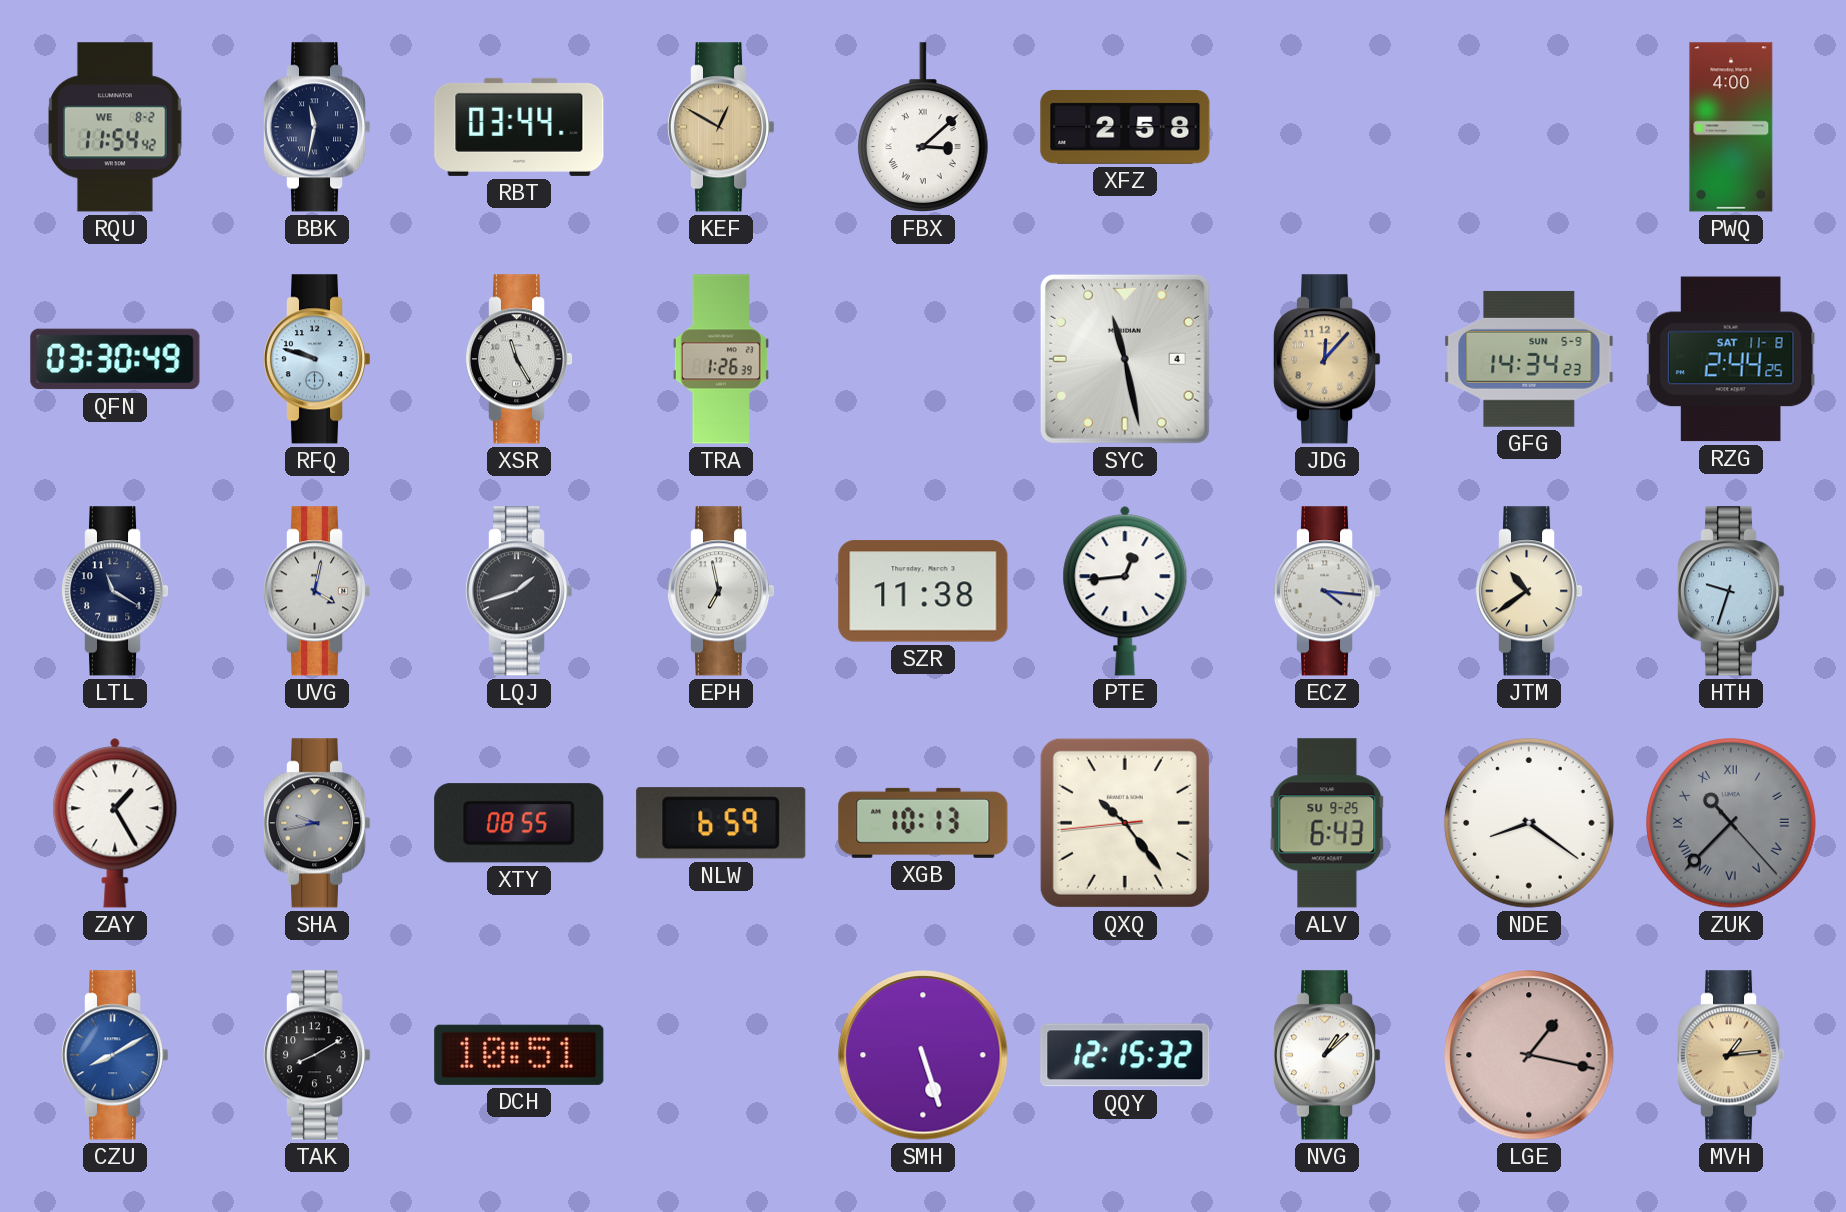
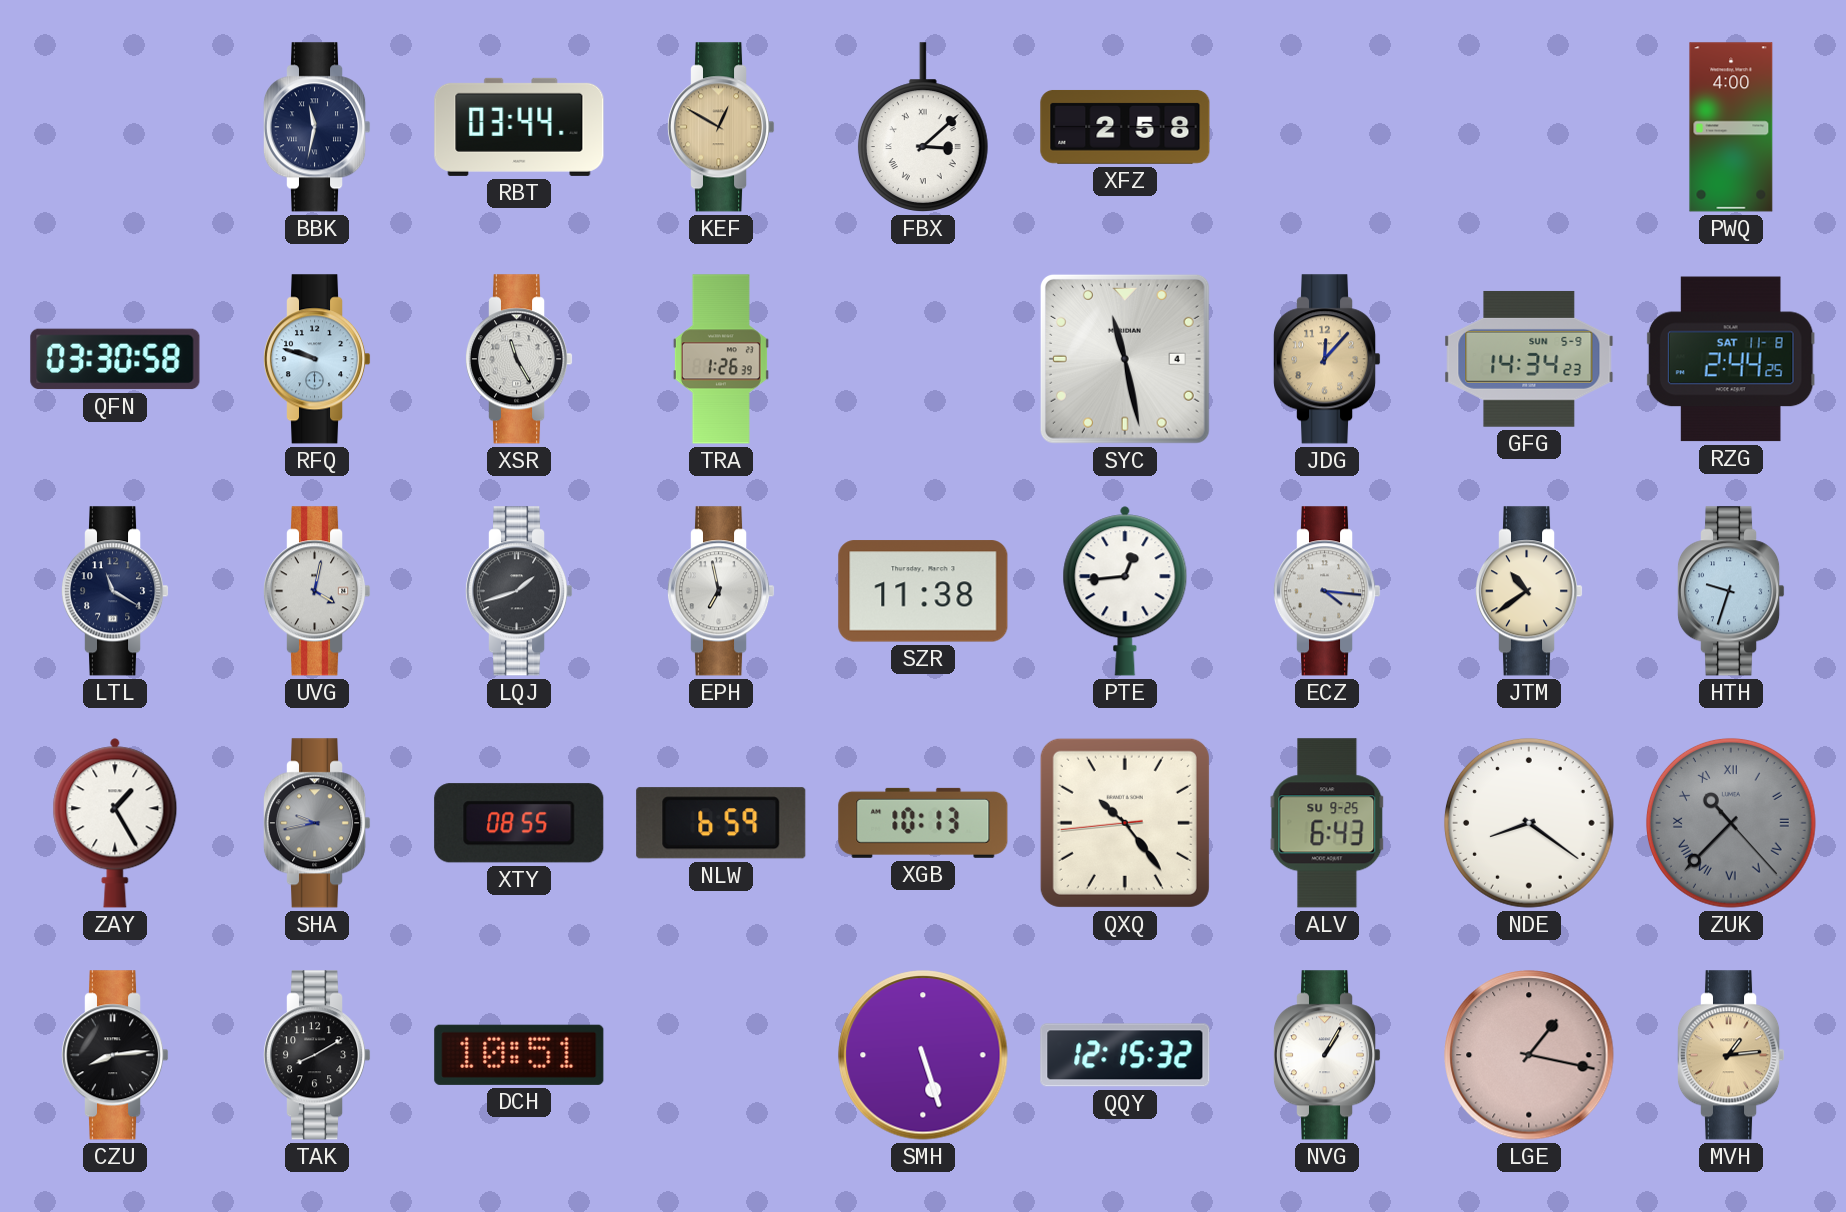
RQU: 11:54 -> none (115, 127)
QFN: 03:30:49 -> 03:30:58 (115, 359)
CZU: 8:10 -> 8:14 (115, 1055)
CZU dial: blue -> black (115, 1055)
NVG: 1:08 -> 1:05 (1327, 1055)
